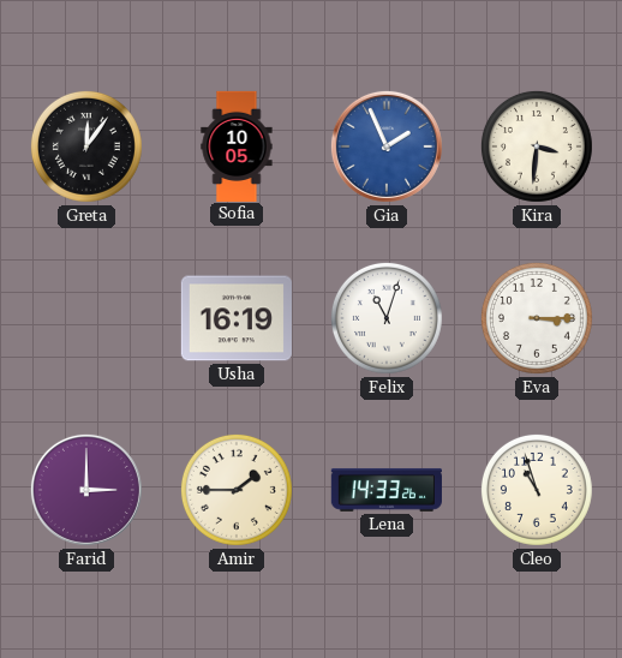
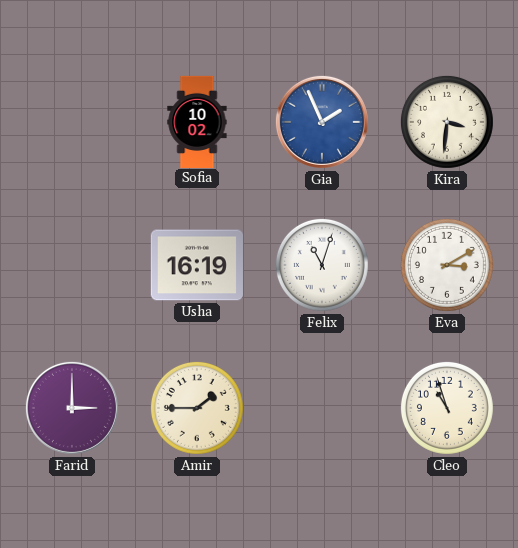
Greta: 12:06 -> none (86, 146)
Sofia: 10:05 -> 10:02 (197, 121)
Eva: 3:15 -> 3:10 (447, 265)
Lena: 14:33 -> none (385, 490)
